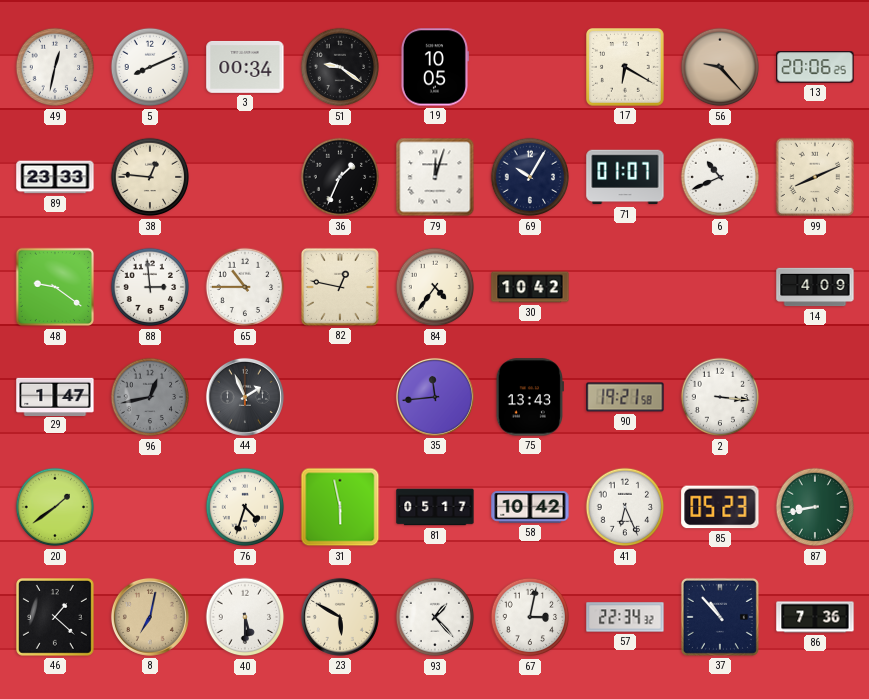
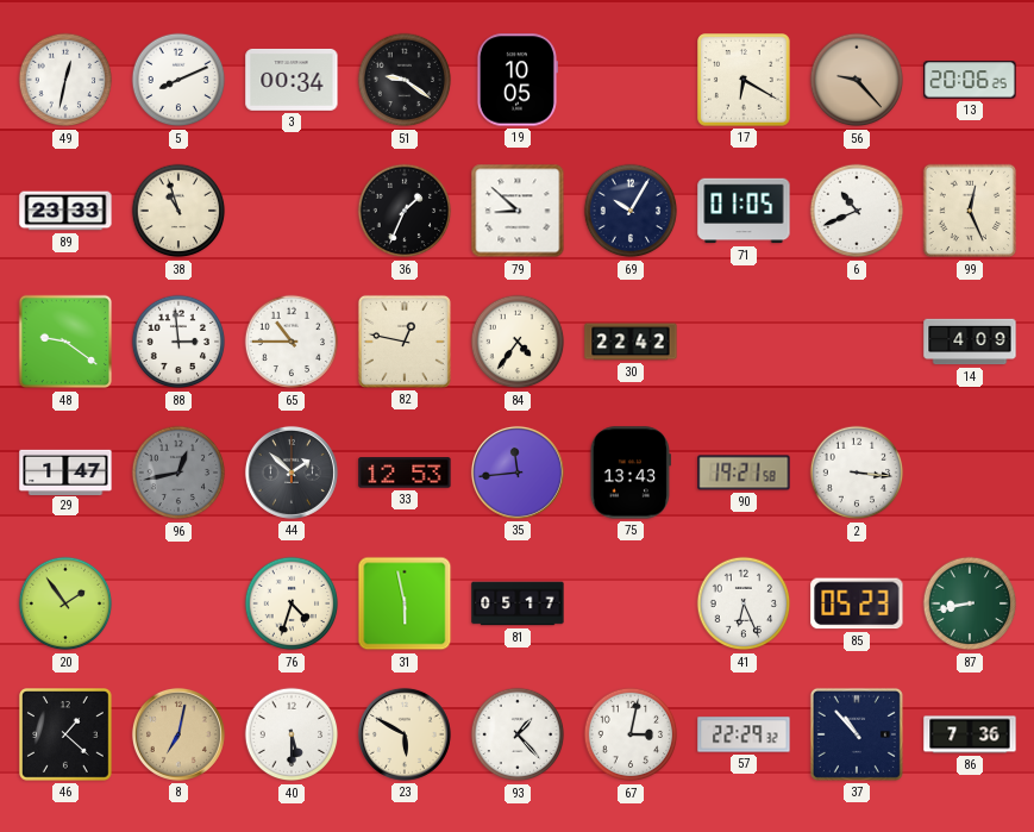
38: 12:46 -> 10:57 (178, 211)
79: 12:03 -> 8:52 (518, 211)
71: 01:07 -> 01:05 (744, 211)
99: 8:11 -> 12:26 (970, 211)
30: 10:42 -> 22:42 (631, 342)
44: 1:56 -> 1:52 (292, 473)
33: none -> 12:53 (405, 473)
20: 1:39 -> 1:54 (65, 603)
58: 10:42 -> none (530, 507)
57: 22:34 -> 22:29 (744, 734)
